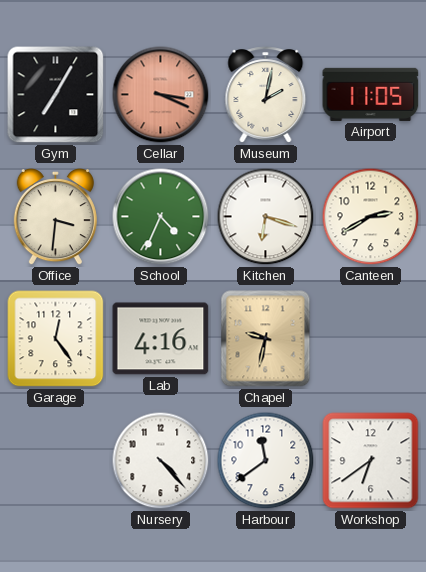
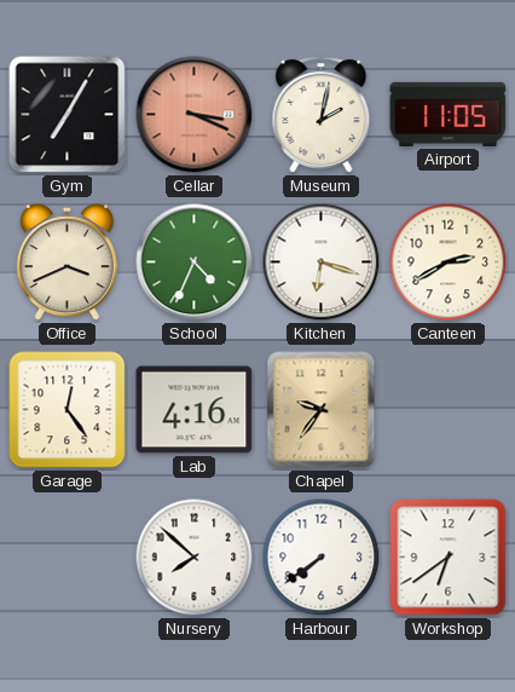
Office: 3:31 -> 3:41 (66, 264)
Chapel: 9:32 -> 9:36 (322, 410)
Nursery: 4:23 -> 7:52 (195, 558)
Harbour: 11:39 -> 7:39 (322, 558)
